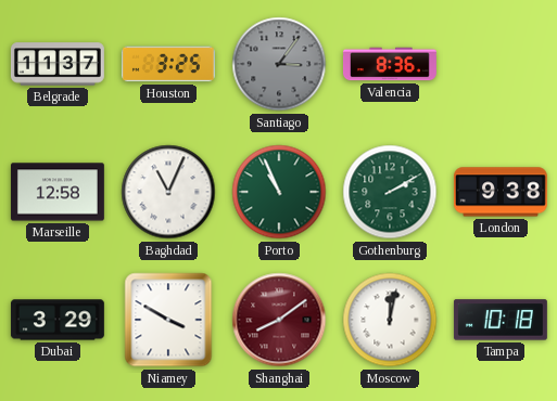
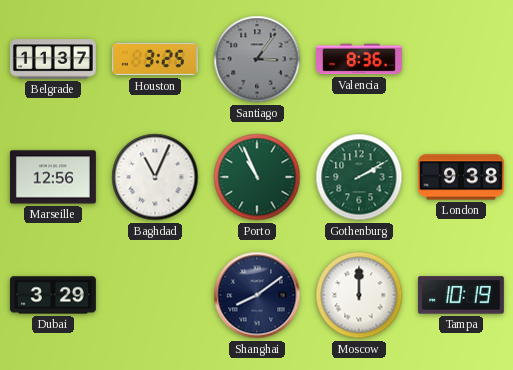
Marseille: 12:58 -> 12:56 (53, 177)
Niamey: 3:50 -> none (168, 320)
Shanghai dial: burgundy -> navy (257, 295)
Moscow: 12:02 -> 12:00 (359, 295)
Tampa: 10:18 -> 10:19 (461, 295)
